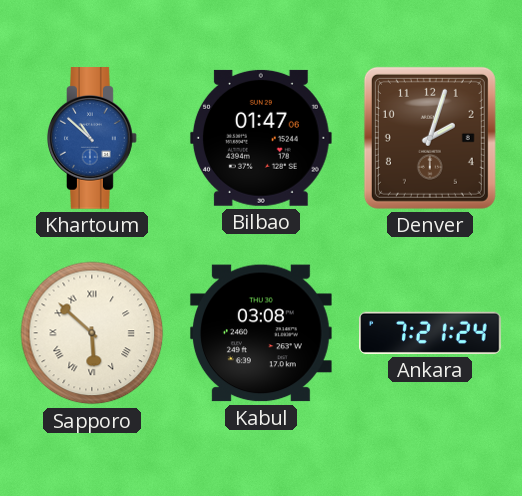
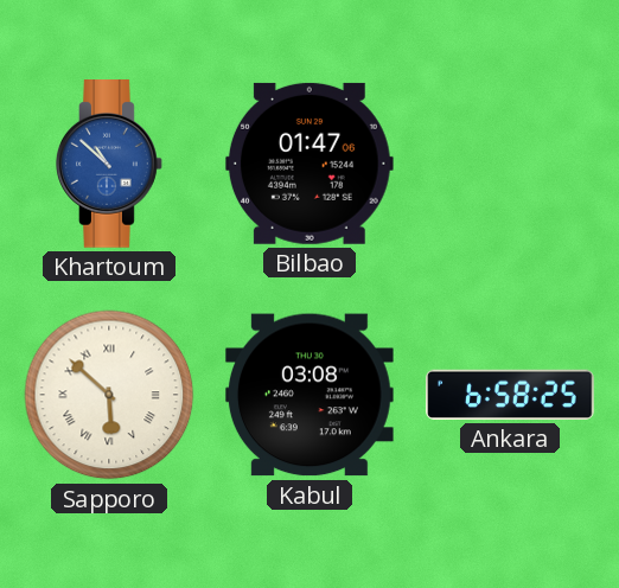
Denver: 2:03 -> none (430, 138)
Ankara: 7:21 -> 6:58 (511, 395)
